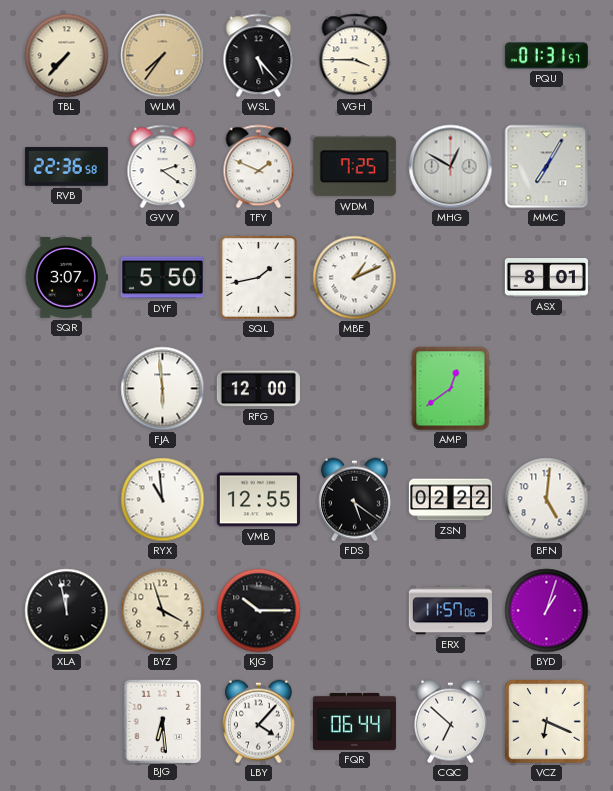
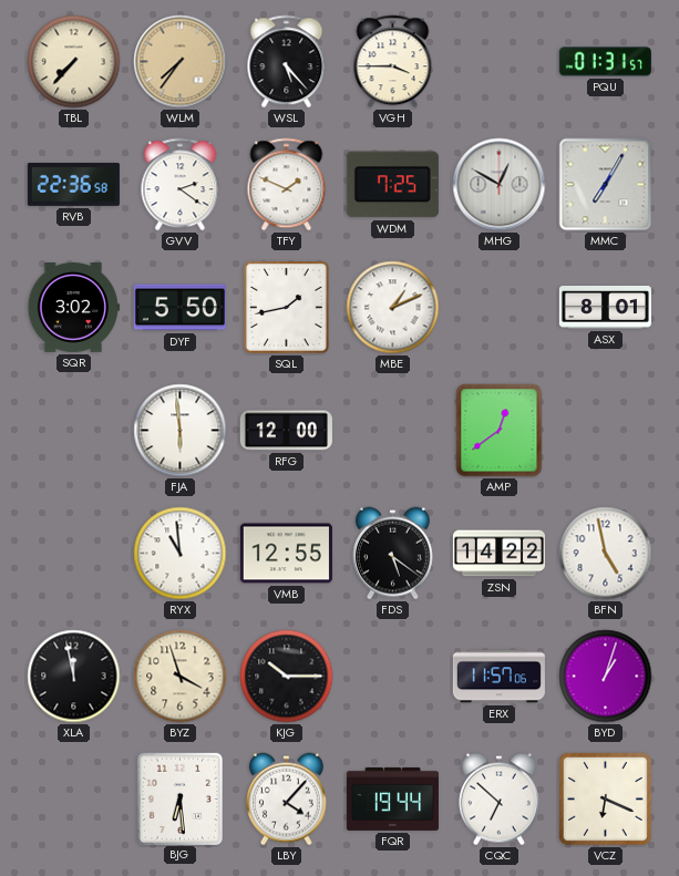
SQR: 3:07 -> 3:02 (73, 308)
ZSN: 02:22 -> 14:22 (498, 554)
BFN: 5:01 -> 4:58 (606, 554)
FQR: 06:44 -> 19:44 (392, 798)
